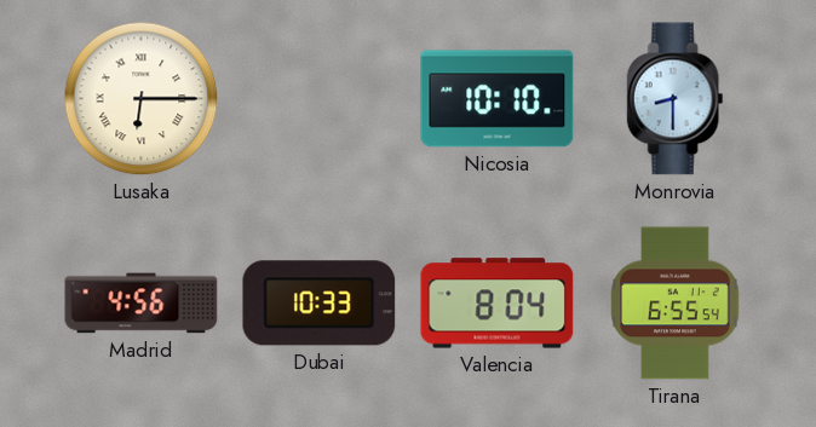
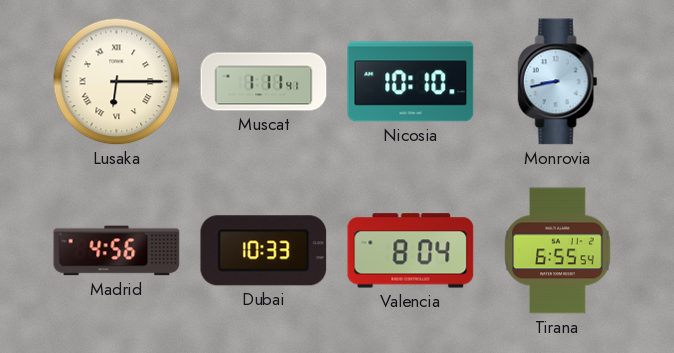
Muscat: none -> 1:11 (264, 82)
Monrovia: 8:30 -> 8:43 (558, 82)
